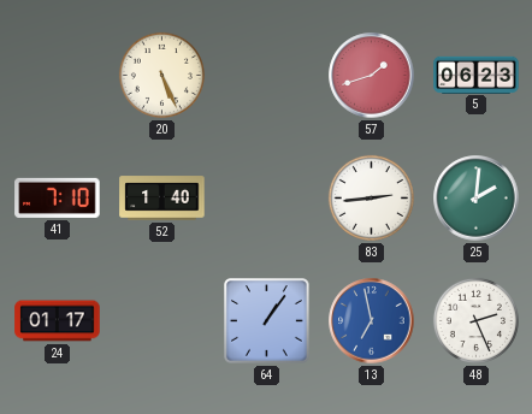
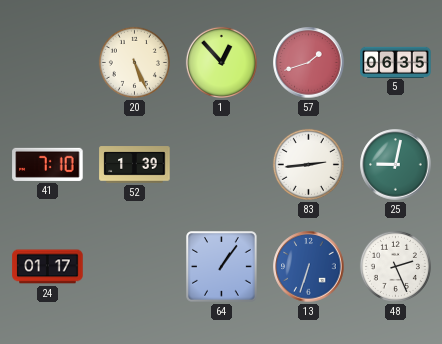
1: none -> 12:53 (221, 62)
5: 06:23 -> 06:35 (396, 62)
52: 1:40 -> 1:39 (135, 165)
25: 2:01 -> 9:02 (396, 165)
13: 6:58 -> 6:33 (309, 267)
